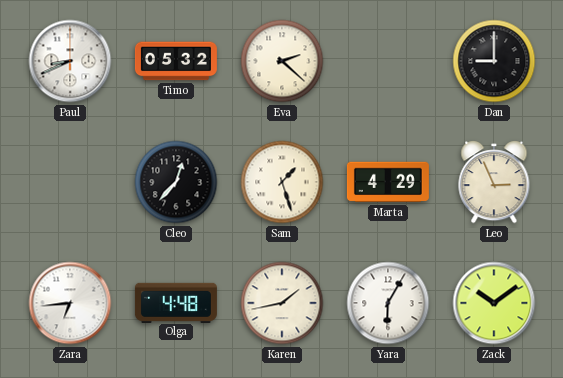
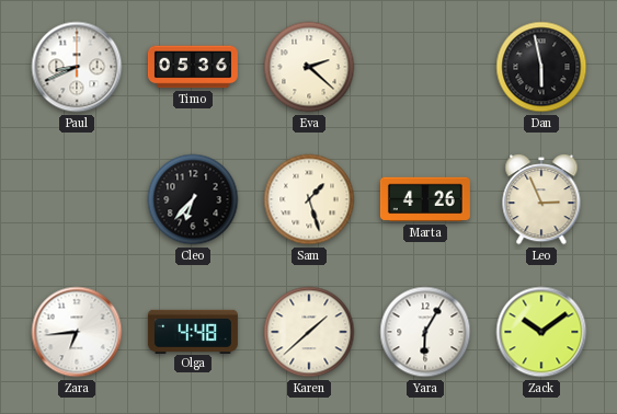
Timo: 05:32 -> 05:36 (193, 67)
Dan: 9:00 -> 5:58 (541, 67)
Cleo: 12:37 -> 6:37 (193, 199)
Marta: 4:29 -> 4:26 (425, 199)
Karen: 1:43 -> 1:38 (309, 332)
